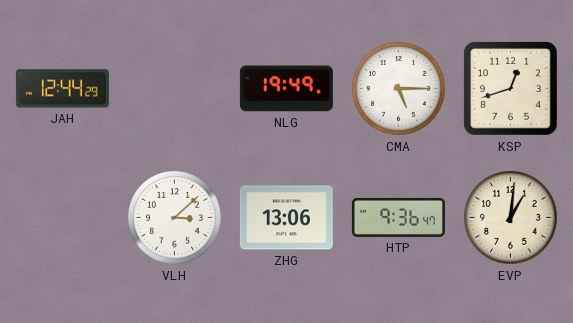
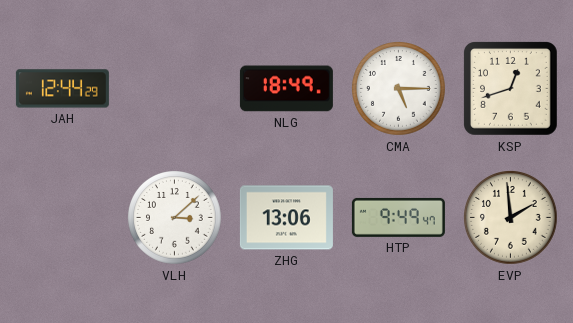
NLG: 19:49 -> 18:49 (286, 89)
HTP: 9:36 -> 9:49 (398, 217)
EVP: 1:01 -> 1:59 (511, 218)
